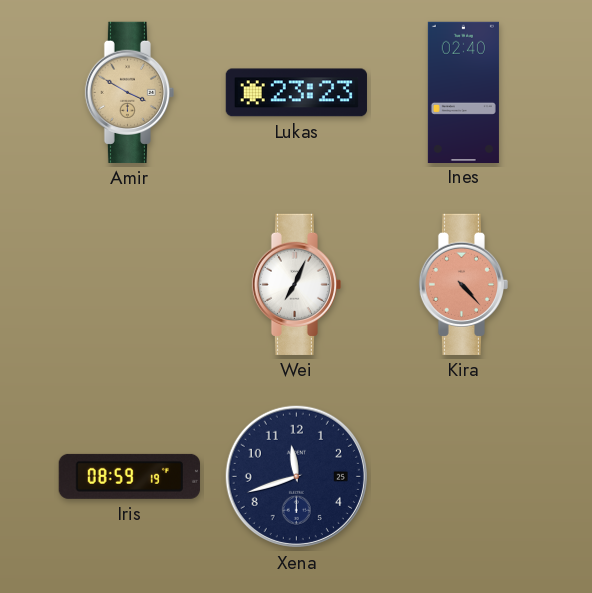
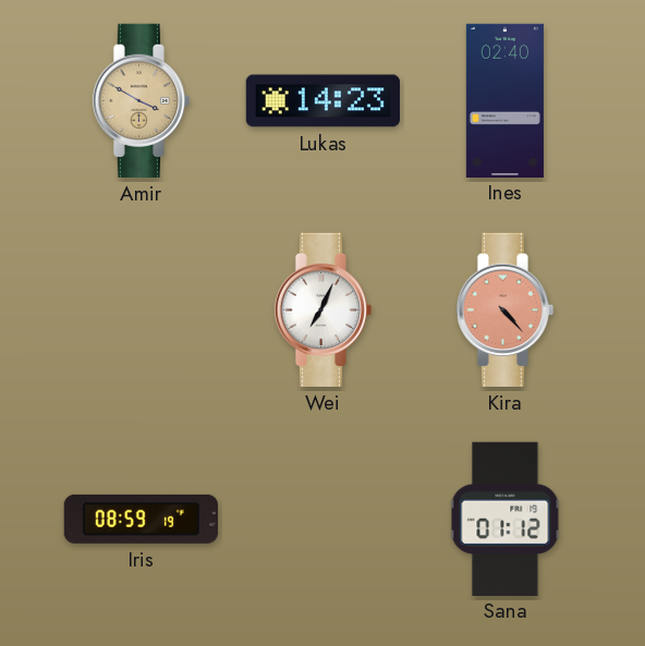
Lukas: 23:23 -> 14:23 (322, 101)
Xena: 11:42 -> none (296, 476)
Sana: none -> 01:12 (506, 519)
